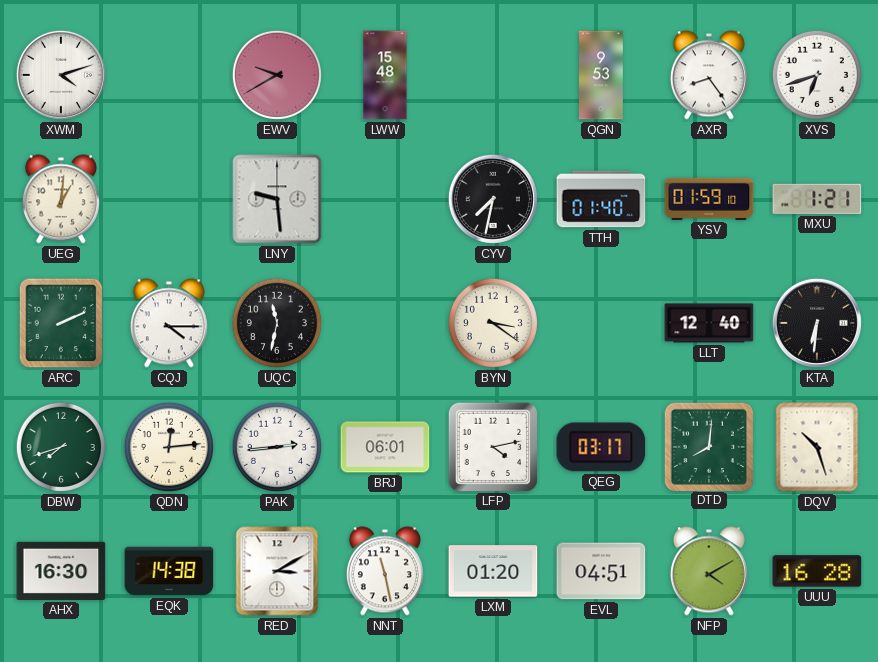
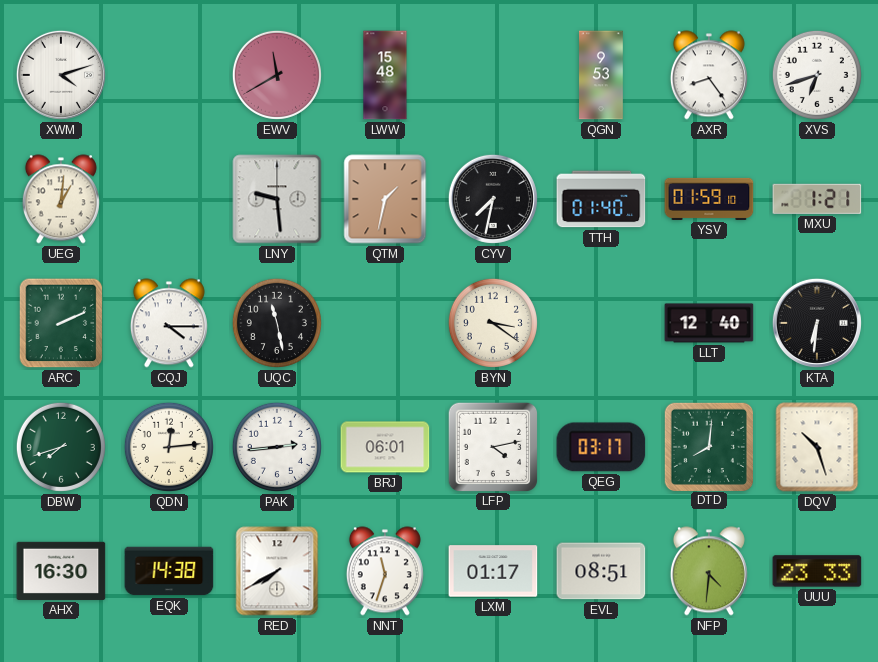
EWV: 9:40 -> 11:40 (277, 75)
QTM: none -> 1:32 (385, 199)
UQC: 11:32 -> 11:28 (277, 323)
RED: 3:10 -> 7:40 (277, 571)
NNT: 11:28 -> 11:33 (385, 571)
LXM: 01:20 -> 01:17 (493, 571)
EVL: 04:51 -> 08:51 (601, 571)
NFP: 4:10 -> 4:31 (709, 571)
UUU: 16:28 -> 23:33 (817, 571)
